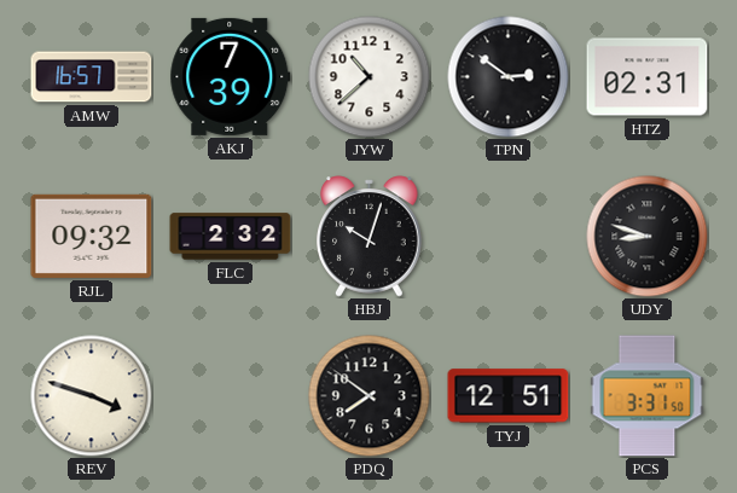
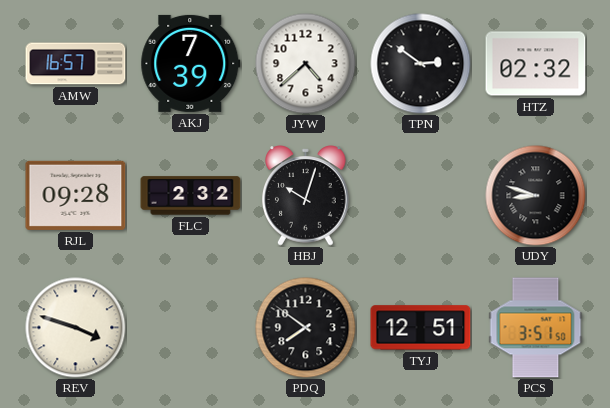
JYW: 10:38 -> 4:38 (306, 64)
HTZ: 02:31 -> 02:32 (536, 64)
RJL: 09:32 -> 09:28 (76, 195)
PCS: 3:31 -> 3:51 (536, 328)
